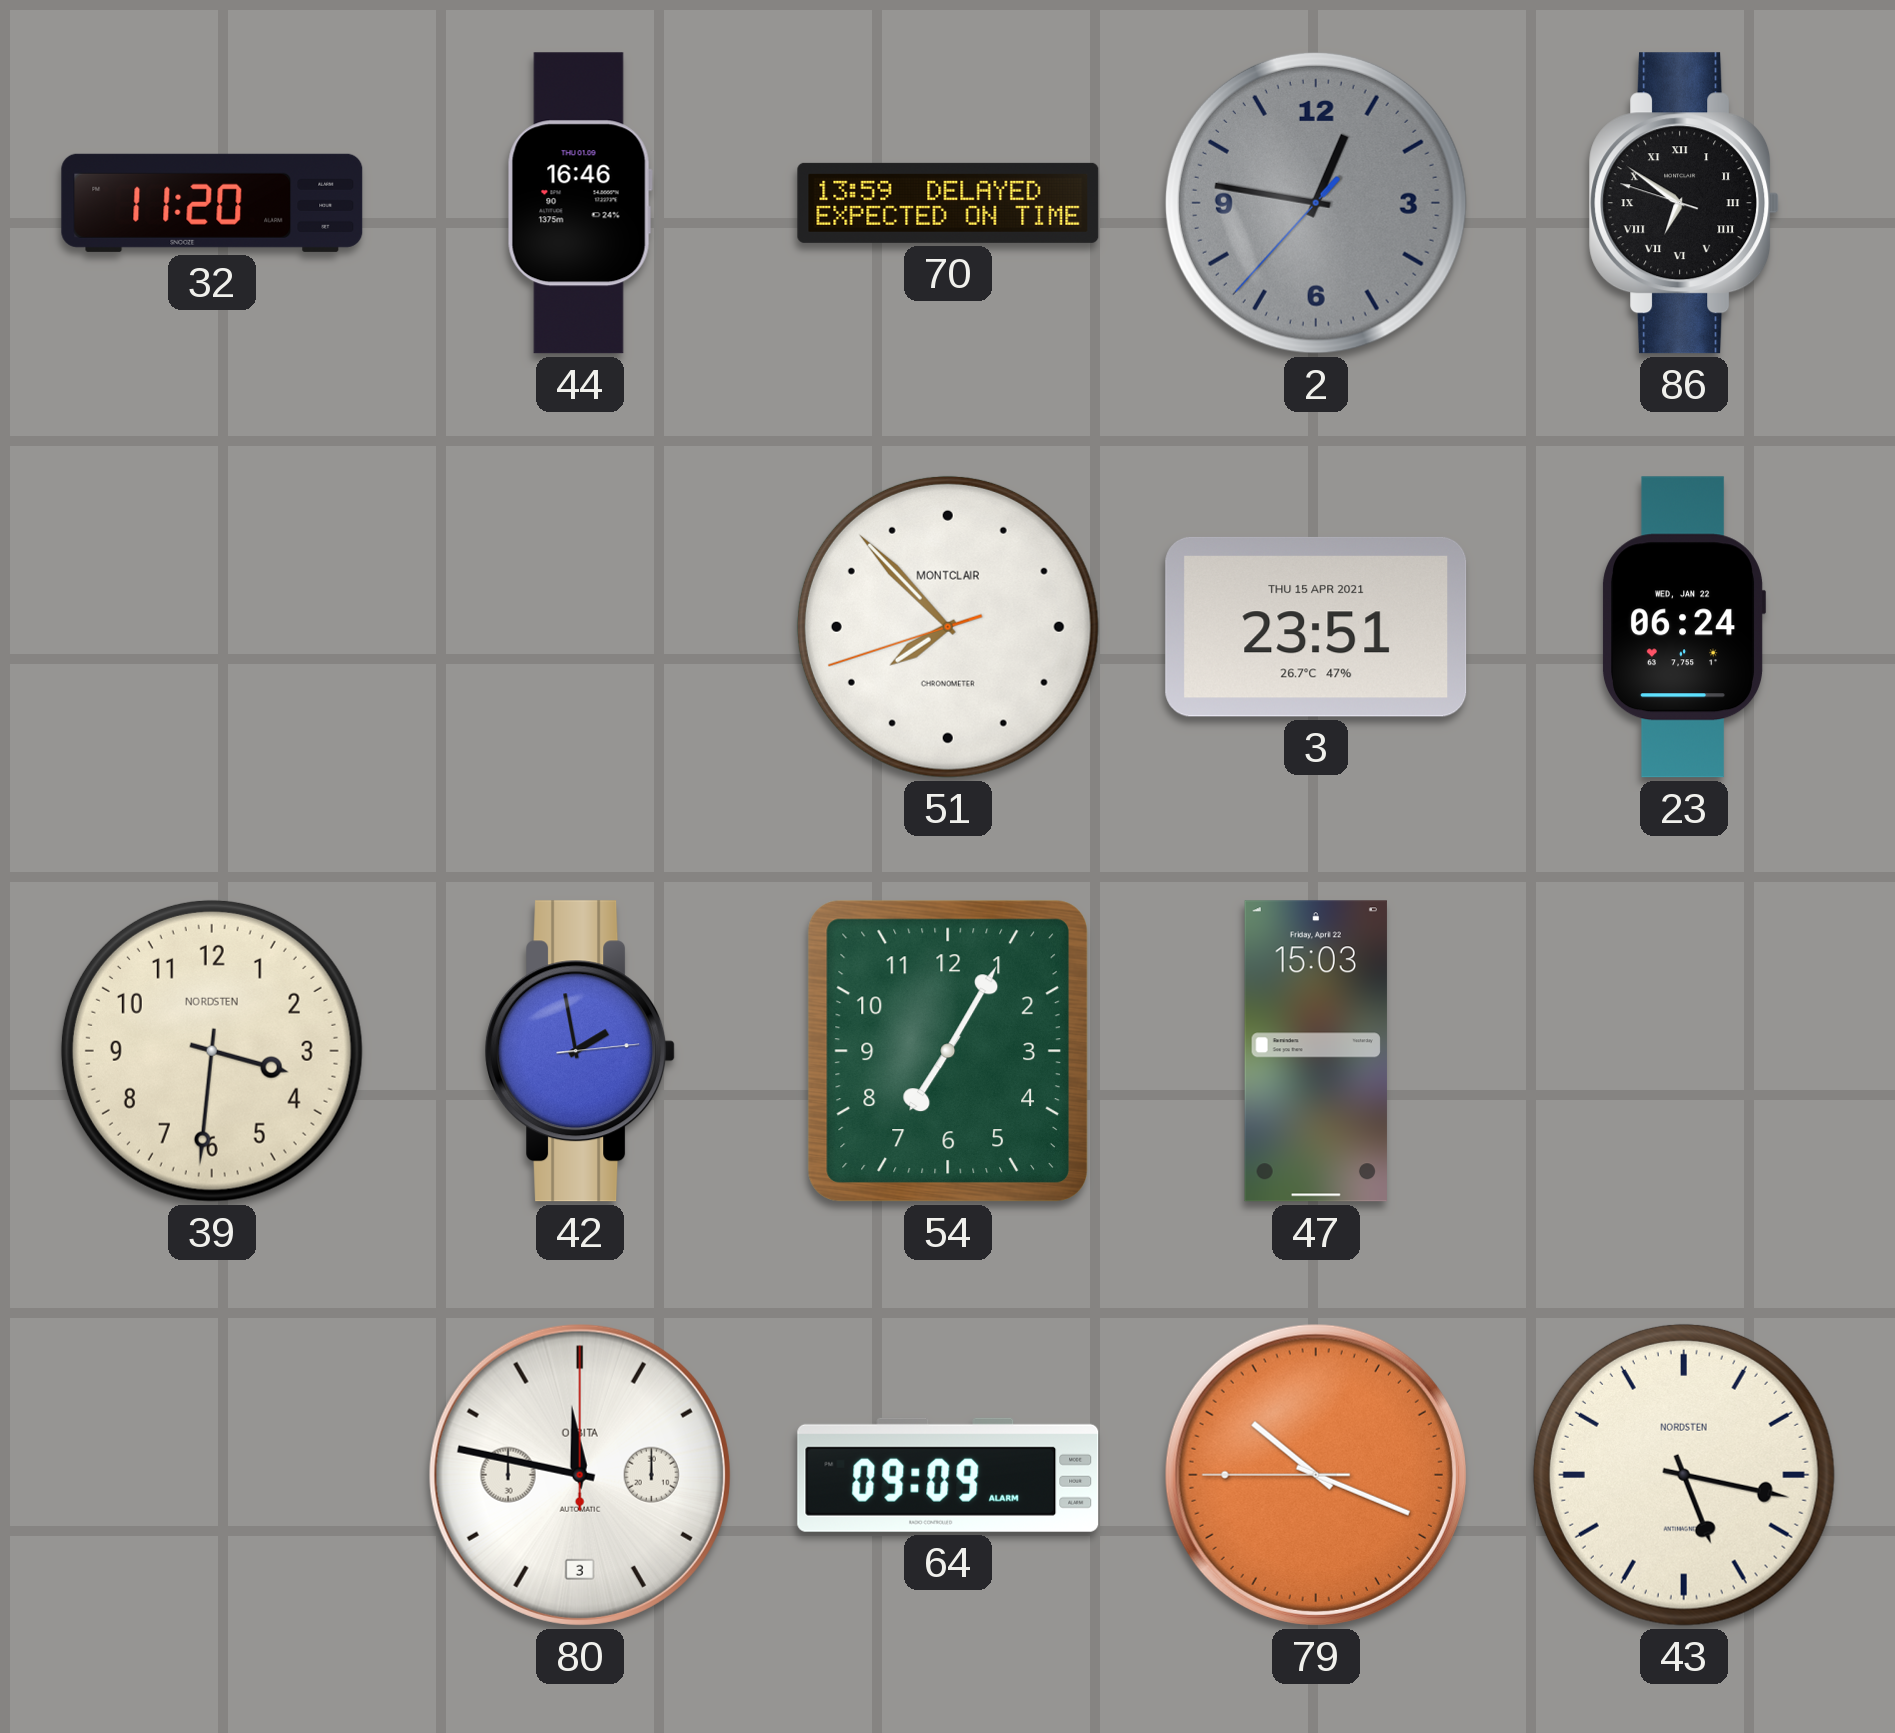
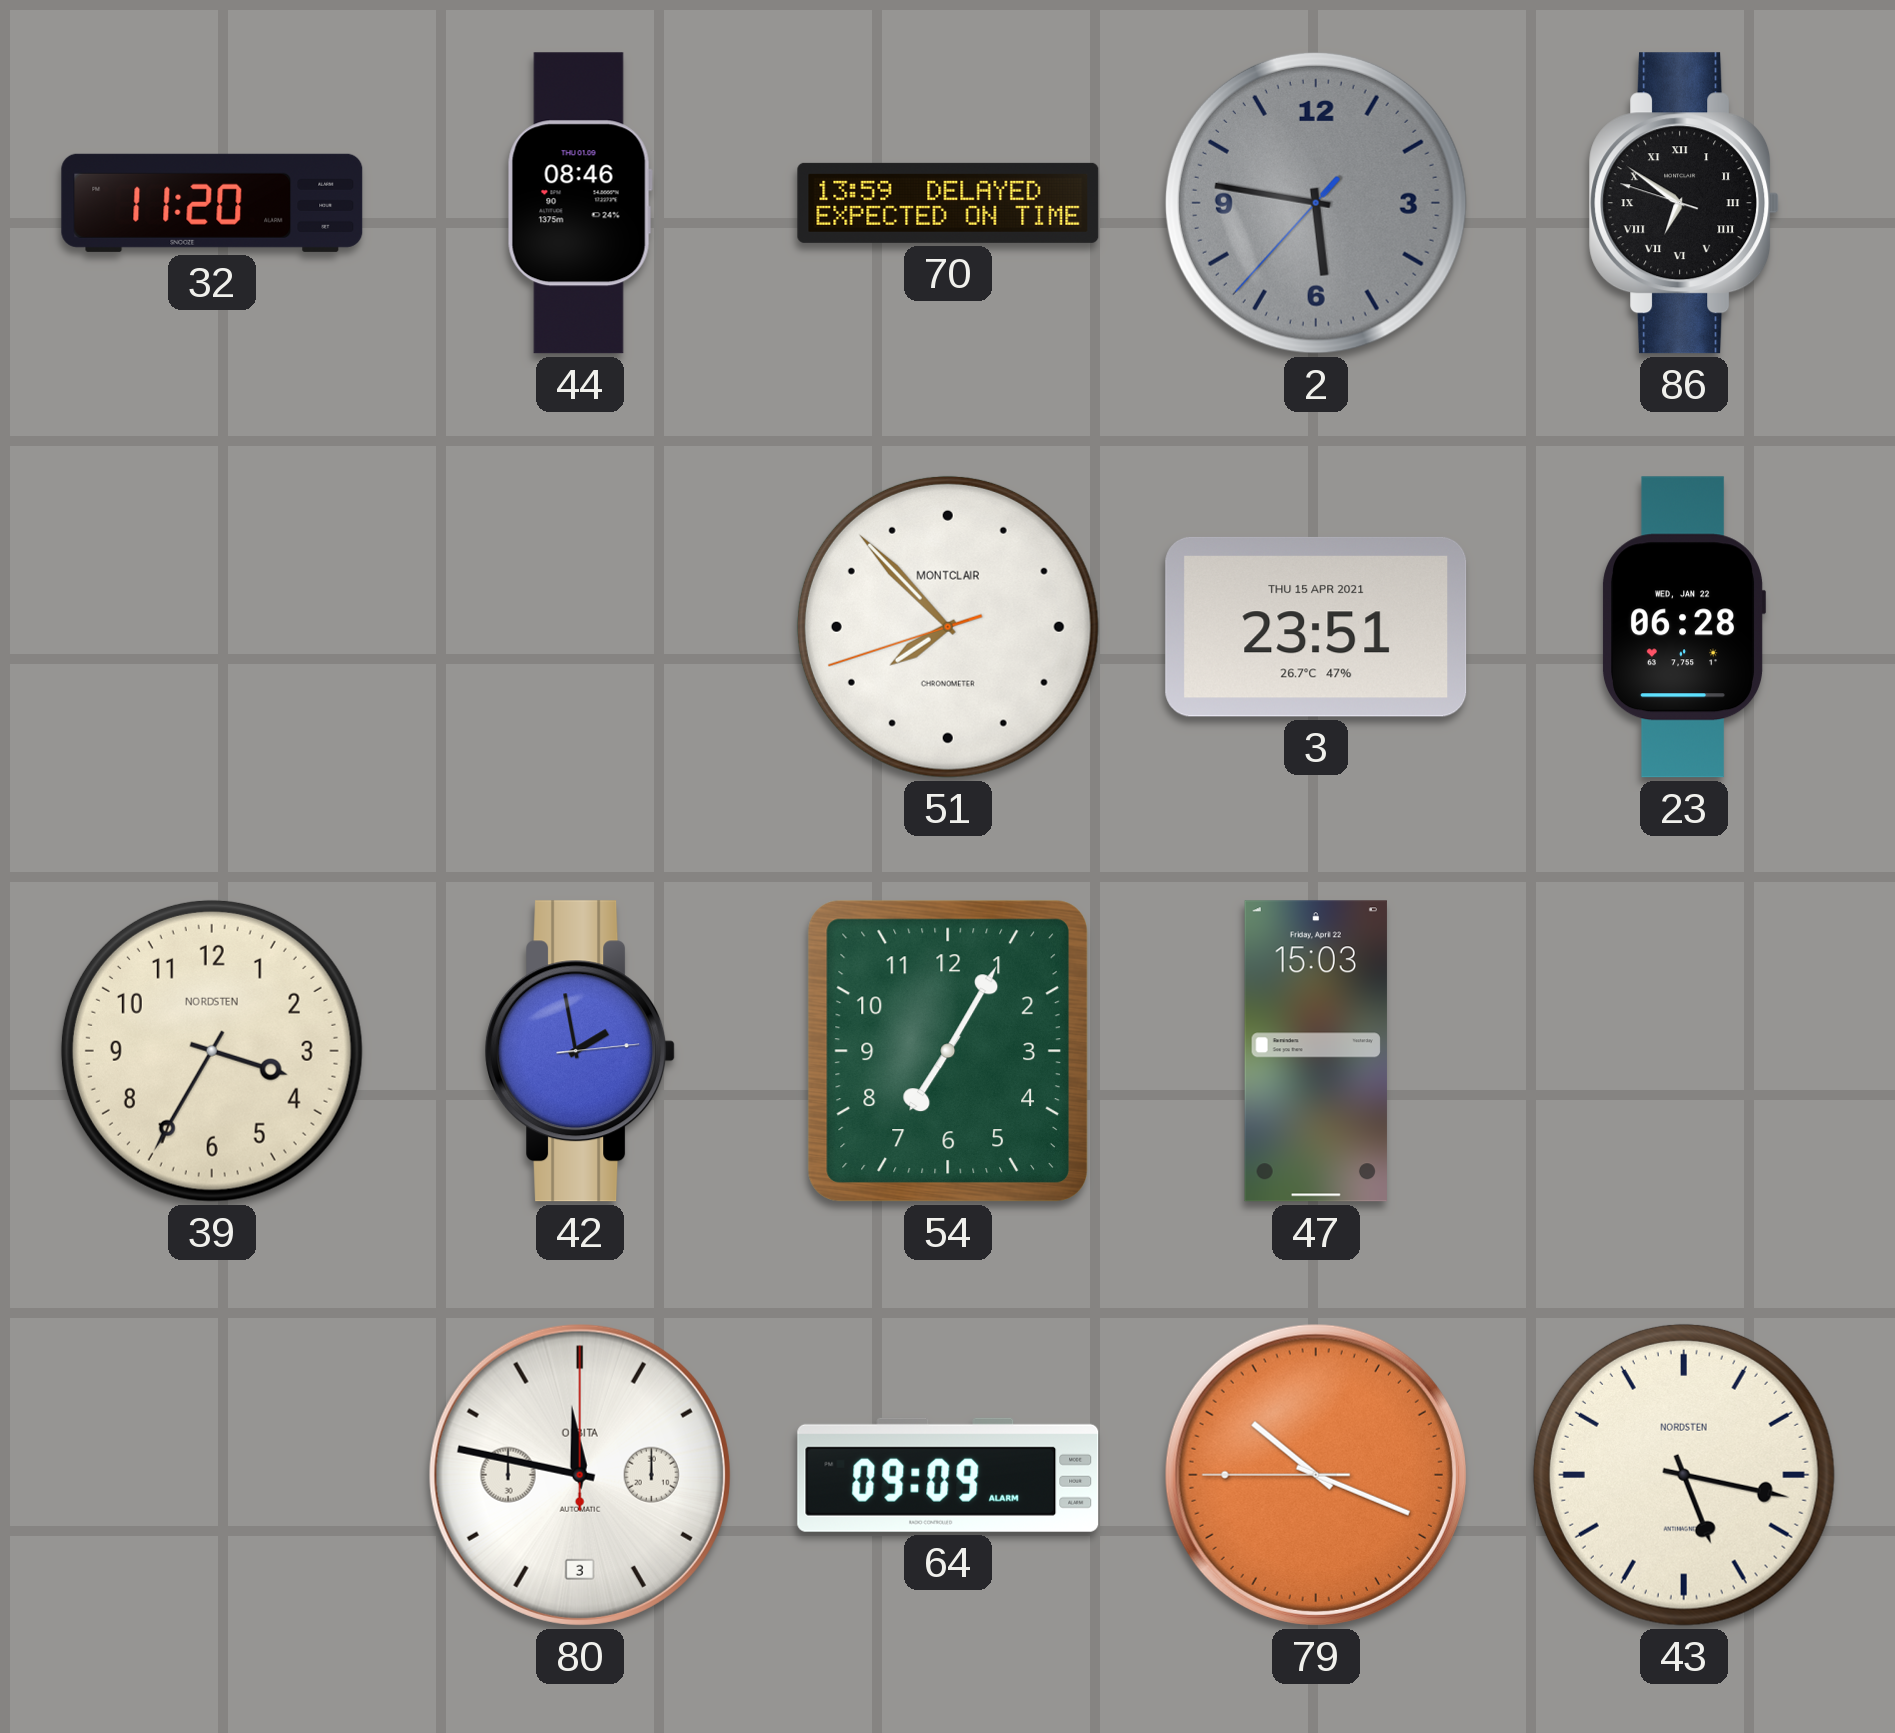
44: 16:46 -> 08:46 (580, 203)
2: 12:46 -> 5:46 (1316, 203)
23: 06:24 -> 06:28 (1684, 627)
39: 3:31 -> 3:35 (212, 1051)
